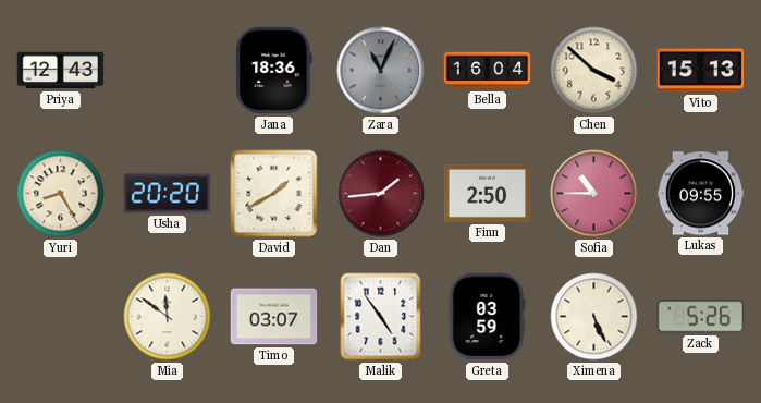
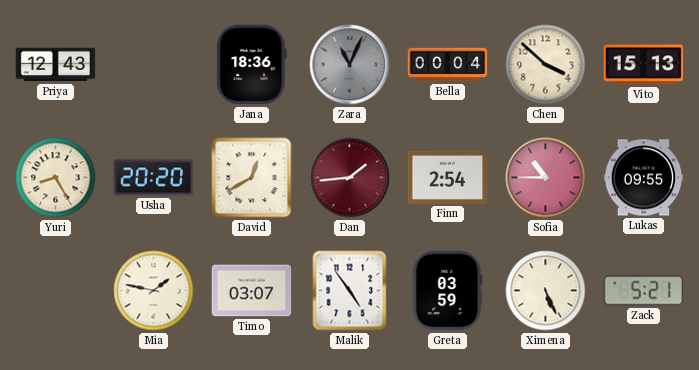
Bella: 16:04 -> 00:04 (448, 65)
David: 1:40 -> 12:40 (252, 178)
Finn: 2:50 -> 2:54 (448, 177)
Mia: 11:51 -> 1:47 (154, 291)
Zack: 5:26 -> 5:21 (644, 291)
